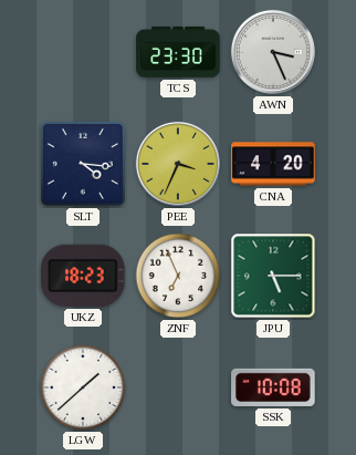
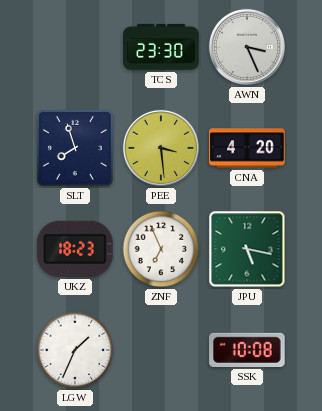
SLT: 4:16 -> 7:57 (75, 148)
PEE: 3:34 -> 3:29 (161, 148)
JPU: 5:15 -> 5:17 (247, 249)
LGW: 1:38 -> 1:34 (75, 350)
